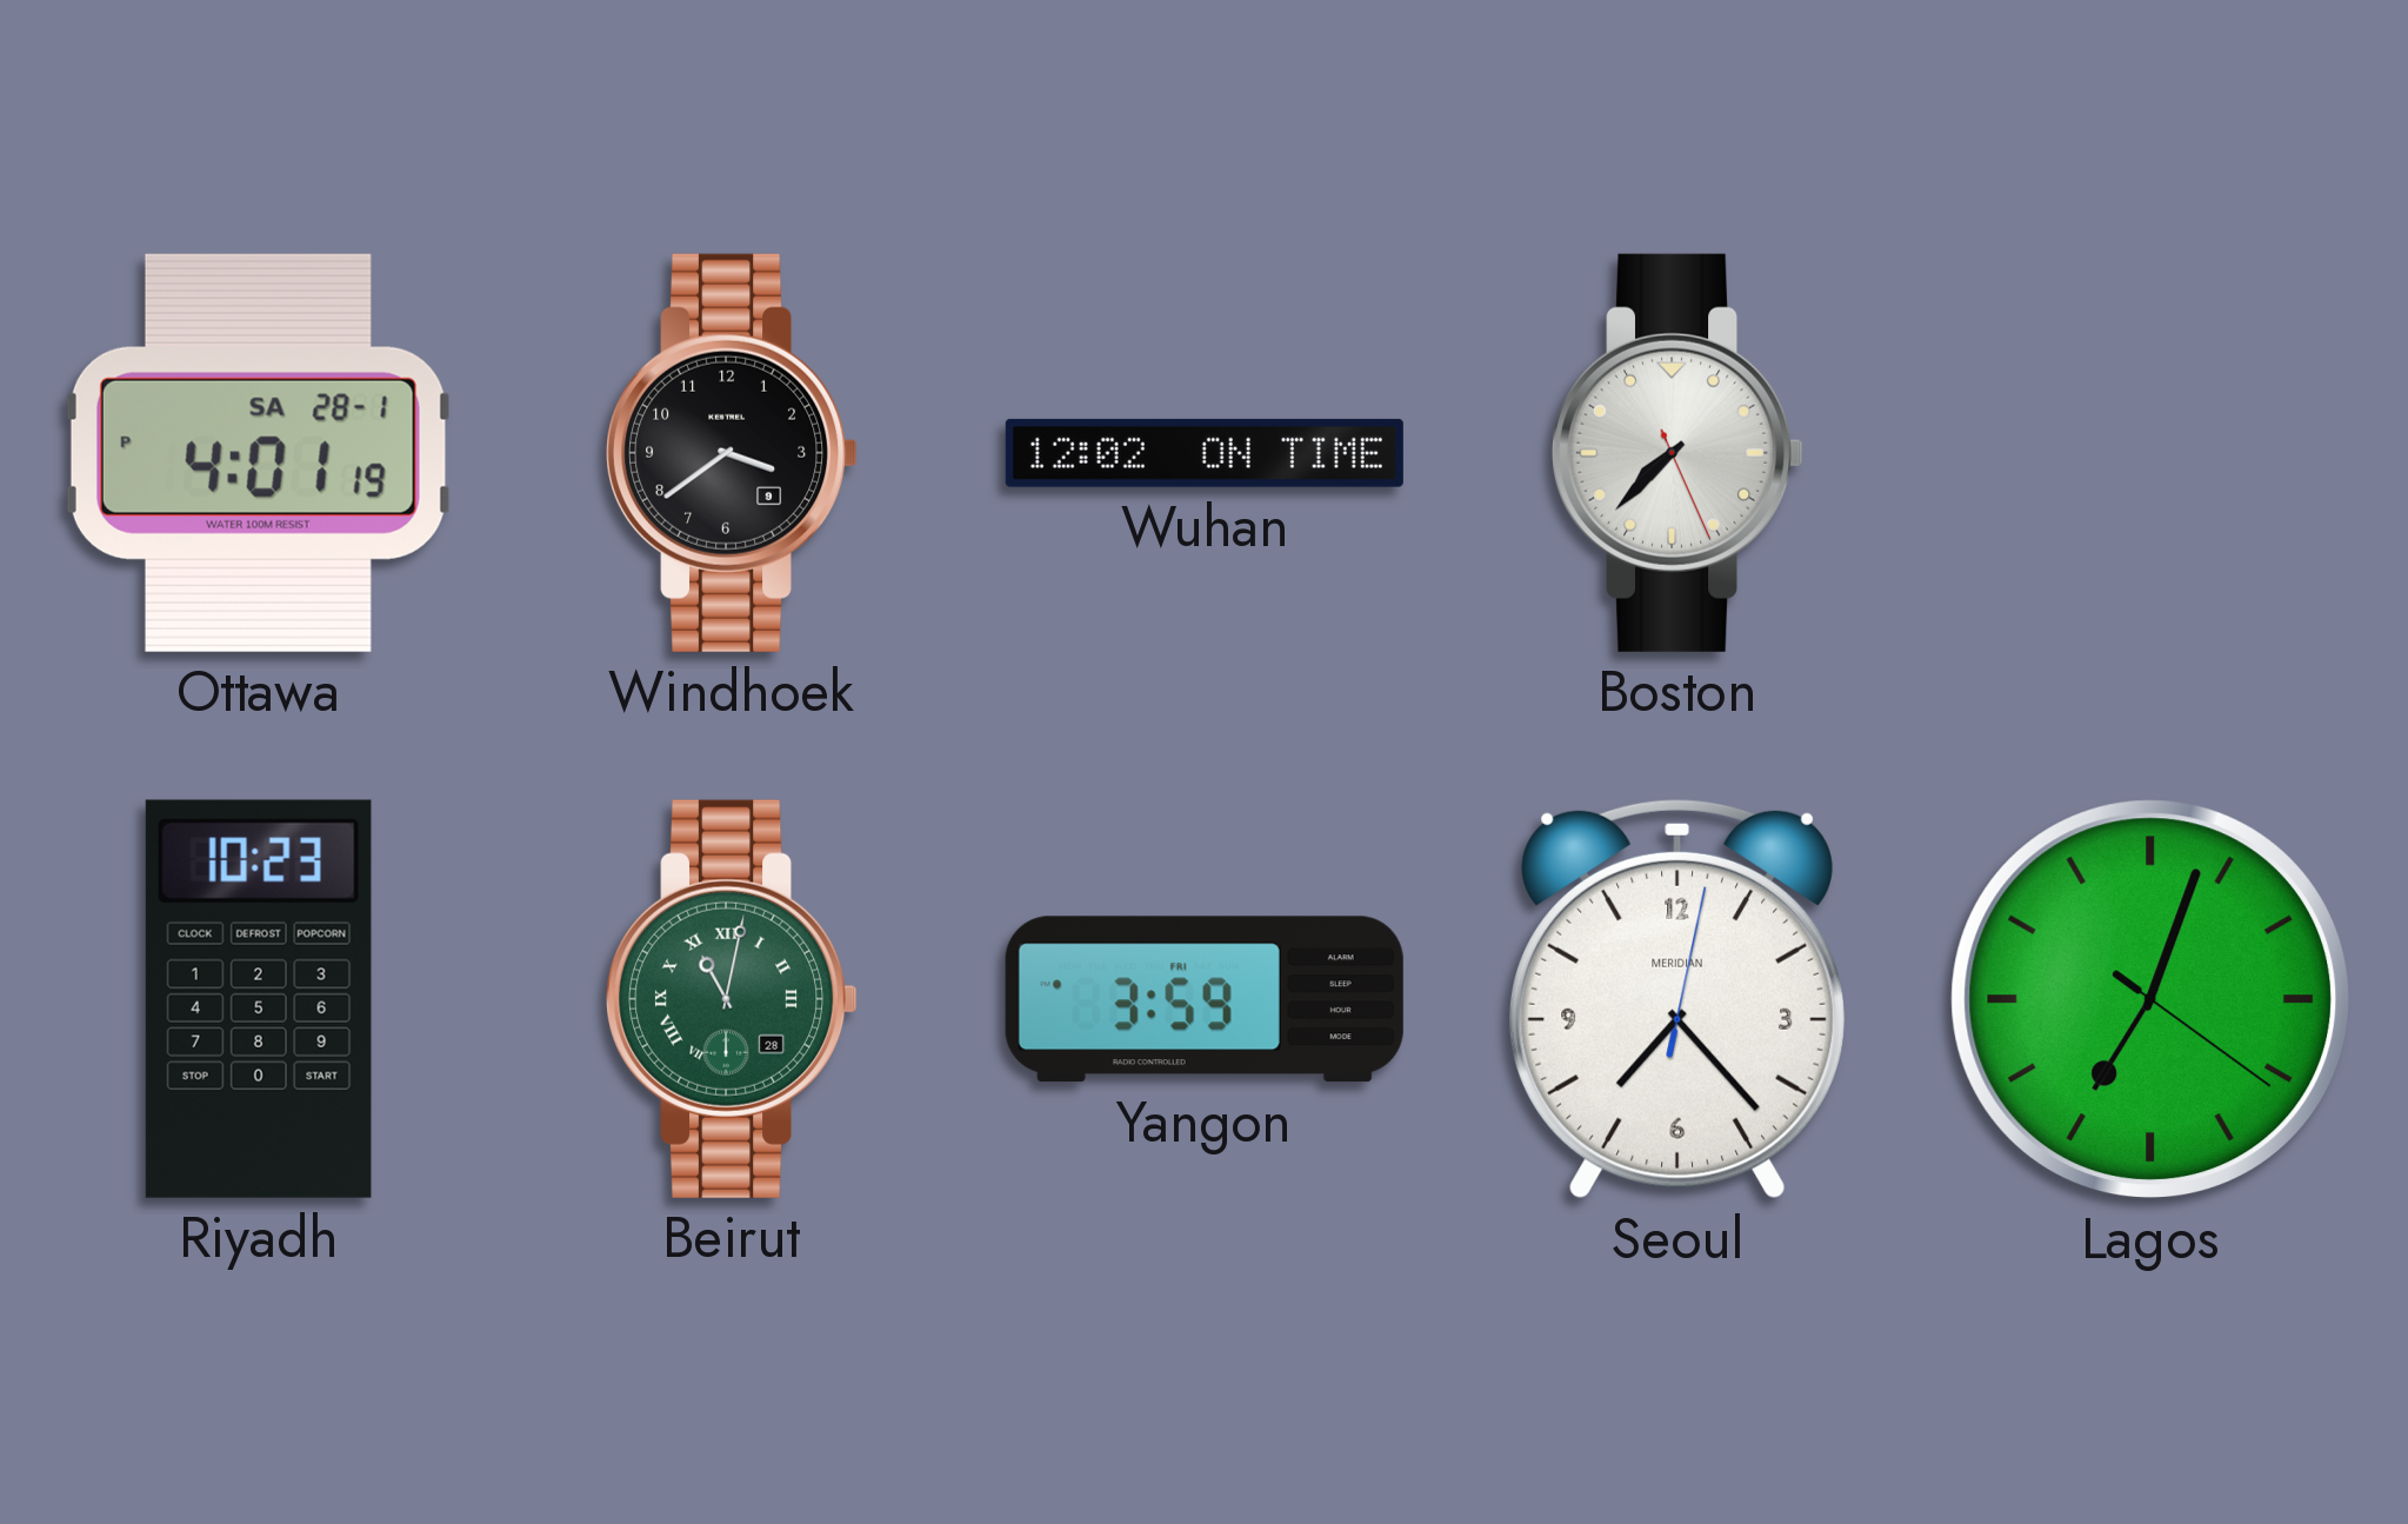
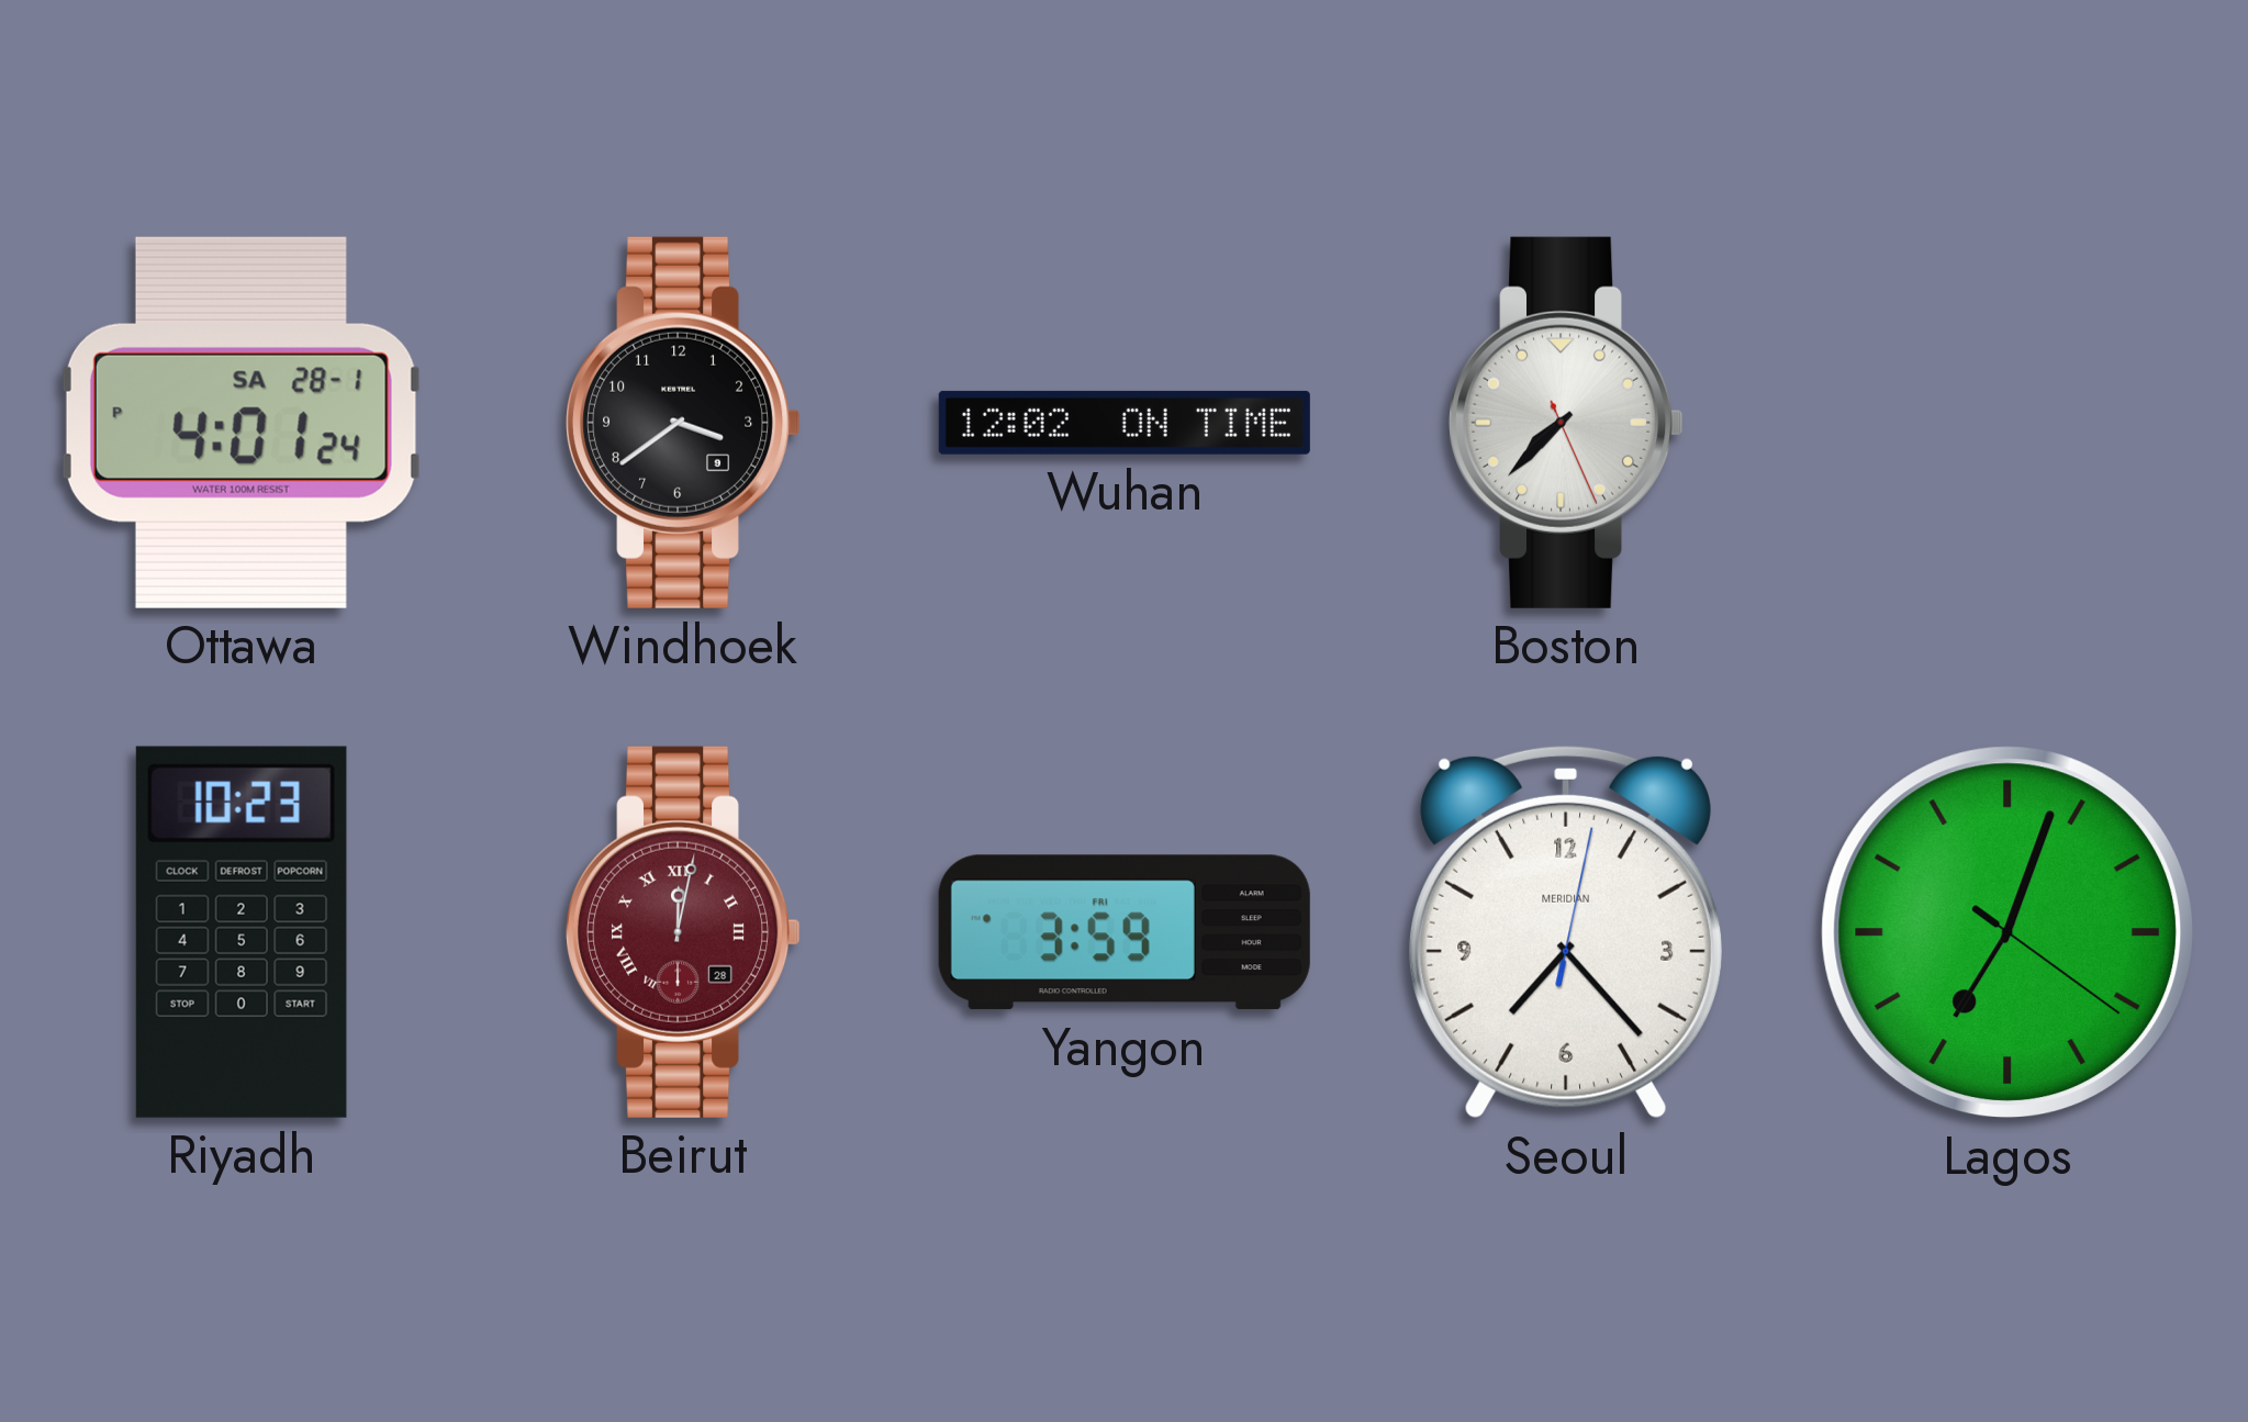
Ottawa: 4:01:19 PM -> 4:01:24 PM (242, 423)
Beirut: 11:02 -> 12:02 (684, 932)
Beirut dial: green -> burgundy (684, 932)
